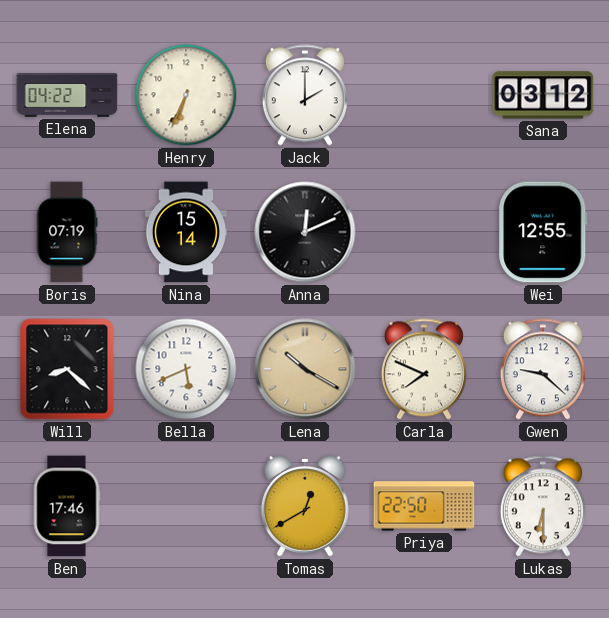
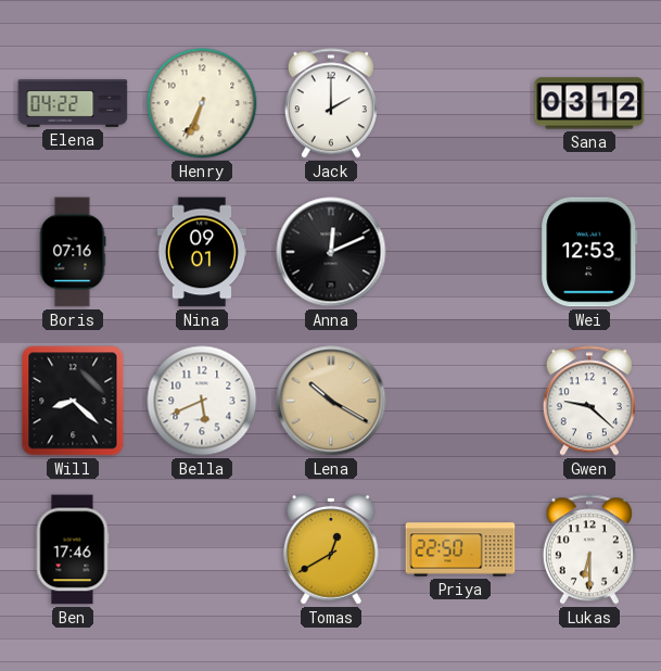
Boris: 07:19 -> 07:16 (73, 252)
Nina: 15:14 -> 09:01 (202, 252)
Wei: 12:55 -> 12:53 (589, 252)
Carla: 7:49 -> none (424, 369)
